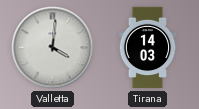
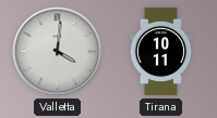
Tirana: 14:03 -> 10:11 (161, 52)
